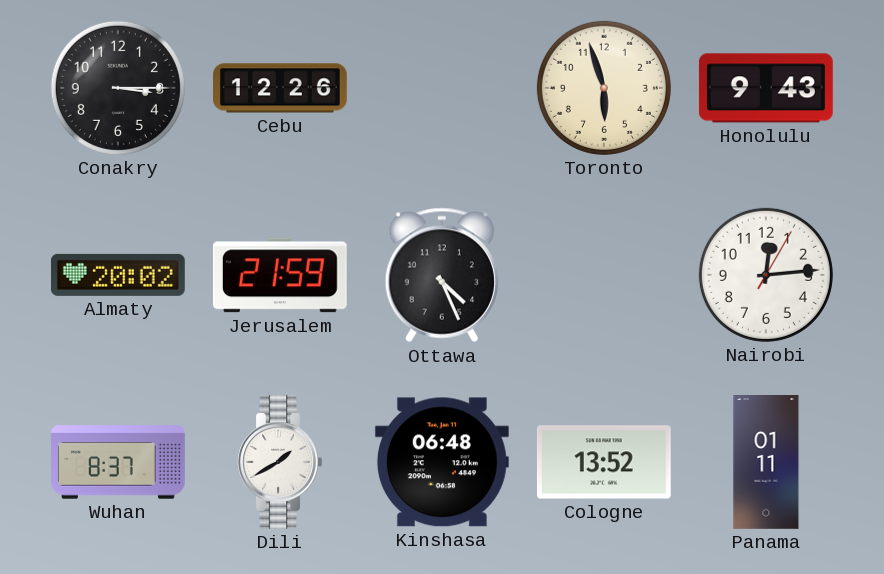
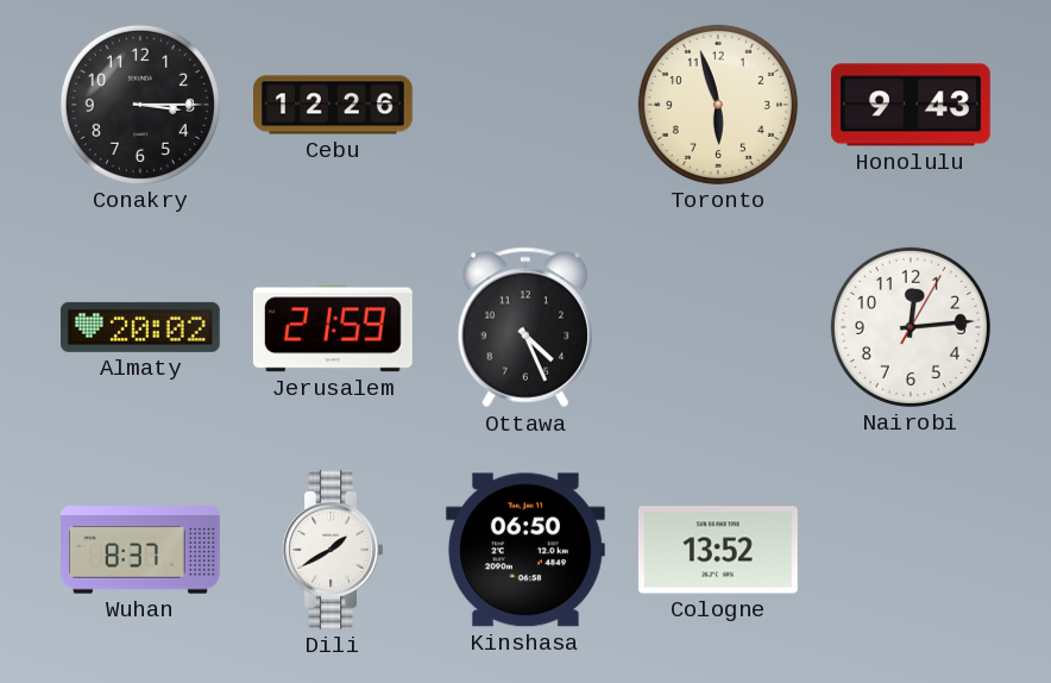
Kinshasa: 06:48 -> 06:50 (525, 550)
Panama: 01:11 -> none (766, 463)
